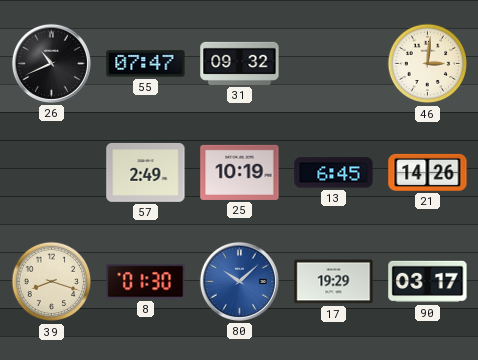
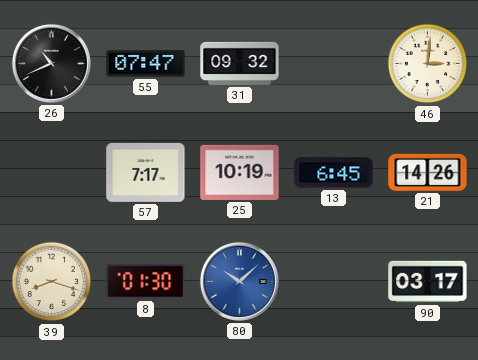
57: 2:49 -> 7:17 (146, 172)
17: 19:29 -> none (334, 282)
